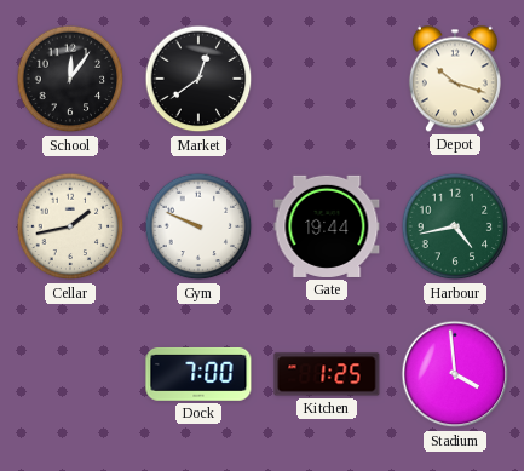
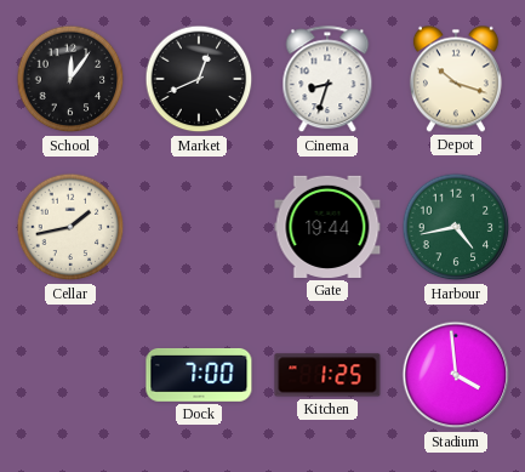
Market: 12:39 -> 12:41 (199, 79)
Cinema: none -> 8:33 (327, 80)
Gym: 9:49 -> none (198, 226)
